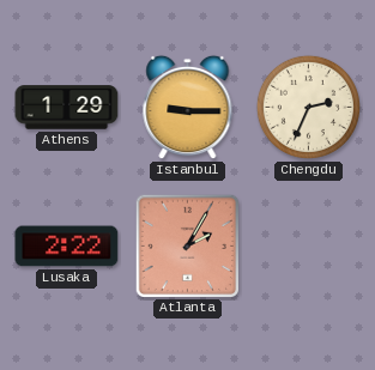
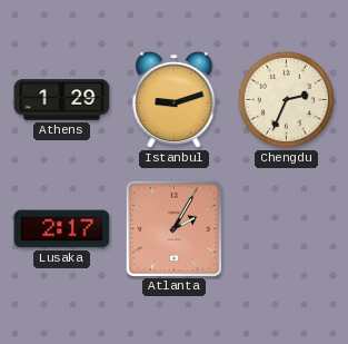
Istanbul: 9:15 -> 9:12 (175, 100)
Lusaka: 2:22 -> 2:17 (62, 229)
